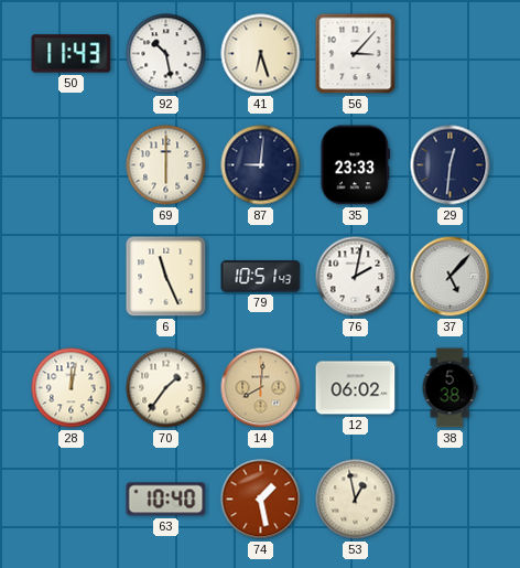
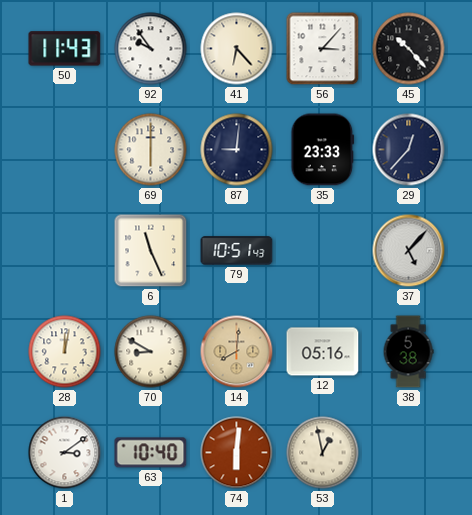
92: 10:28 -> 9:54 (151, 49)
41: 6:27 -> 6:23 (237, 49)
45: none -> 10:23 (409, 49)
29: 12:31 -> 12:37 (409, 150)
76: 2:02 -> none (356, 277)
70: 1:36 -> 8:50 (151, 352)
12: 06:02 -> 05:16 (323, 352)
1: none -> 3:09 (65, 453)
74: 1:28 -> 6:01 (237, 453)
